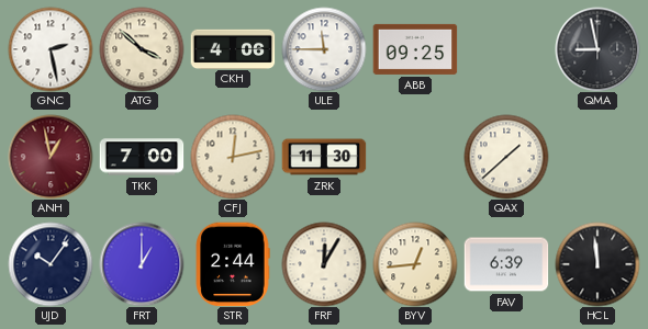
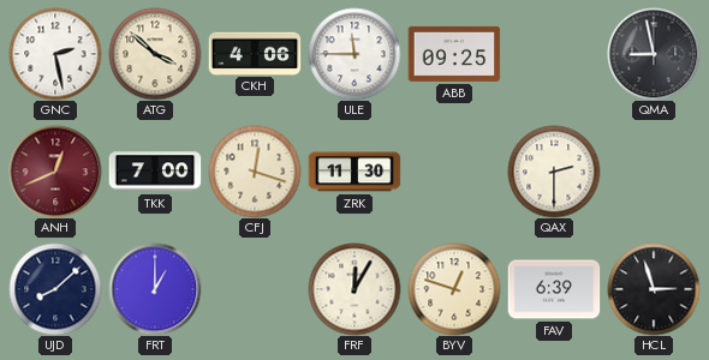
ANH: 12:58 -> 12:41 (55, 172)
CFJ: 12:13 -> 12:18 (255, 172)
QAX: 1:38 -> 2:30 (554, 172)
UJD: 10:06 -> 8:08 (55, 289)
STR: 2:44 -> none (233, 264)
BYV: 12:44 -> 12:48 (454, 289)
HCL: 11:59 -> 2:57 (654, 289)
